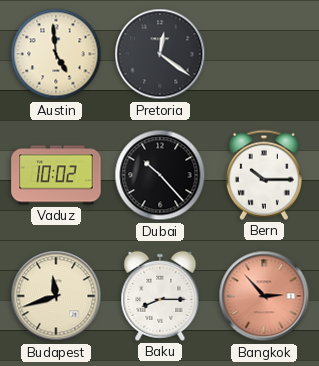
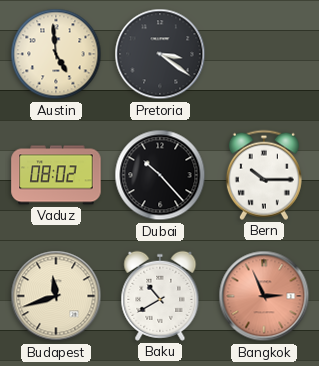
Pretoria: 12:21 -> 3:21 (160, 54)
Vaduz: 10:02 -> 08:02 (56, 175)
Baku: 8:15 -> 10:40 (160, 296)
Bangkok: 2:53 -> 2:56 (264, 296)
